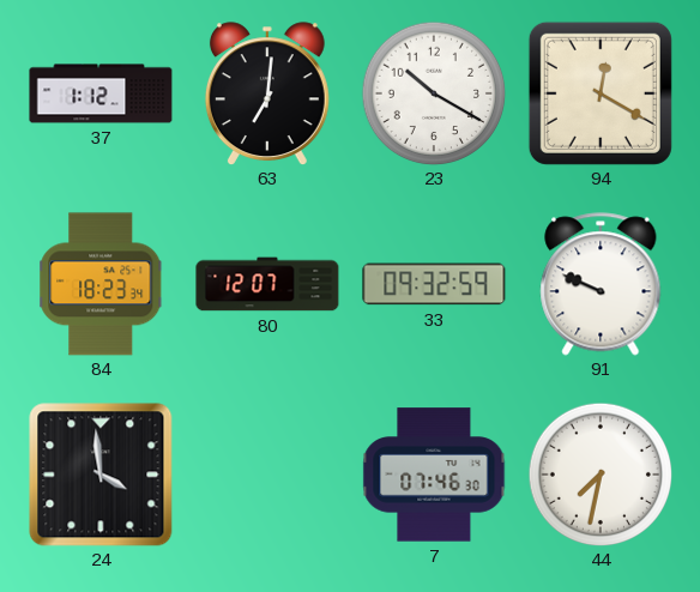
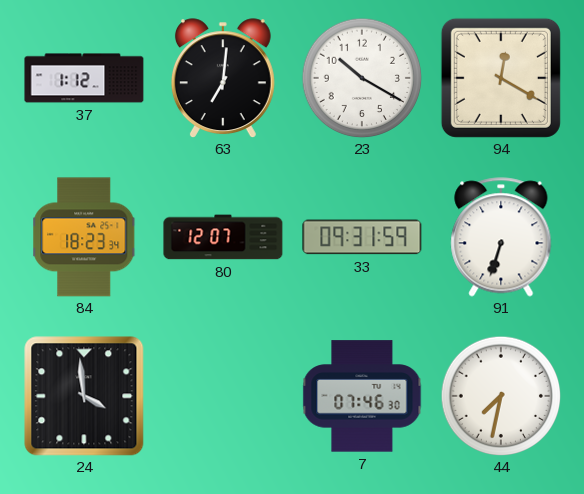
33: 09:32 -> 09:31 (362, 237)
91: 9:49 -> 6:33 (501, 237)
